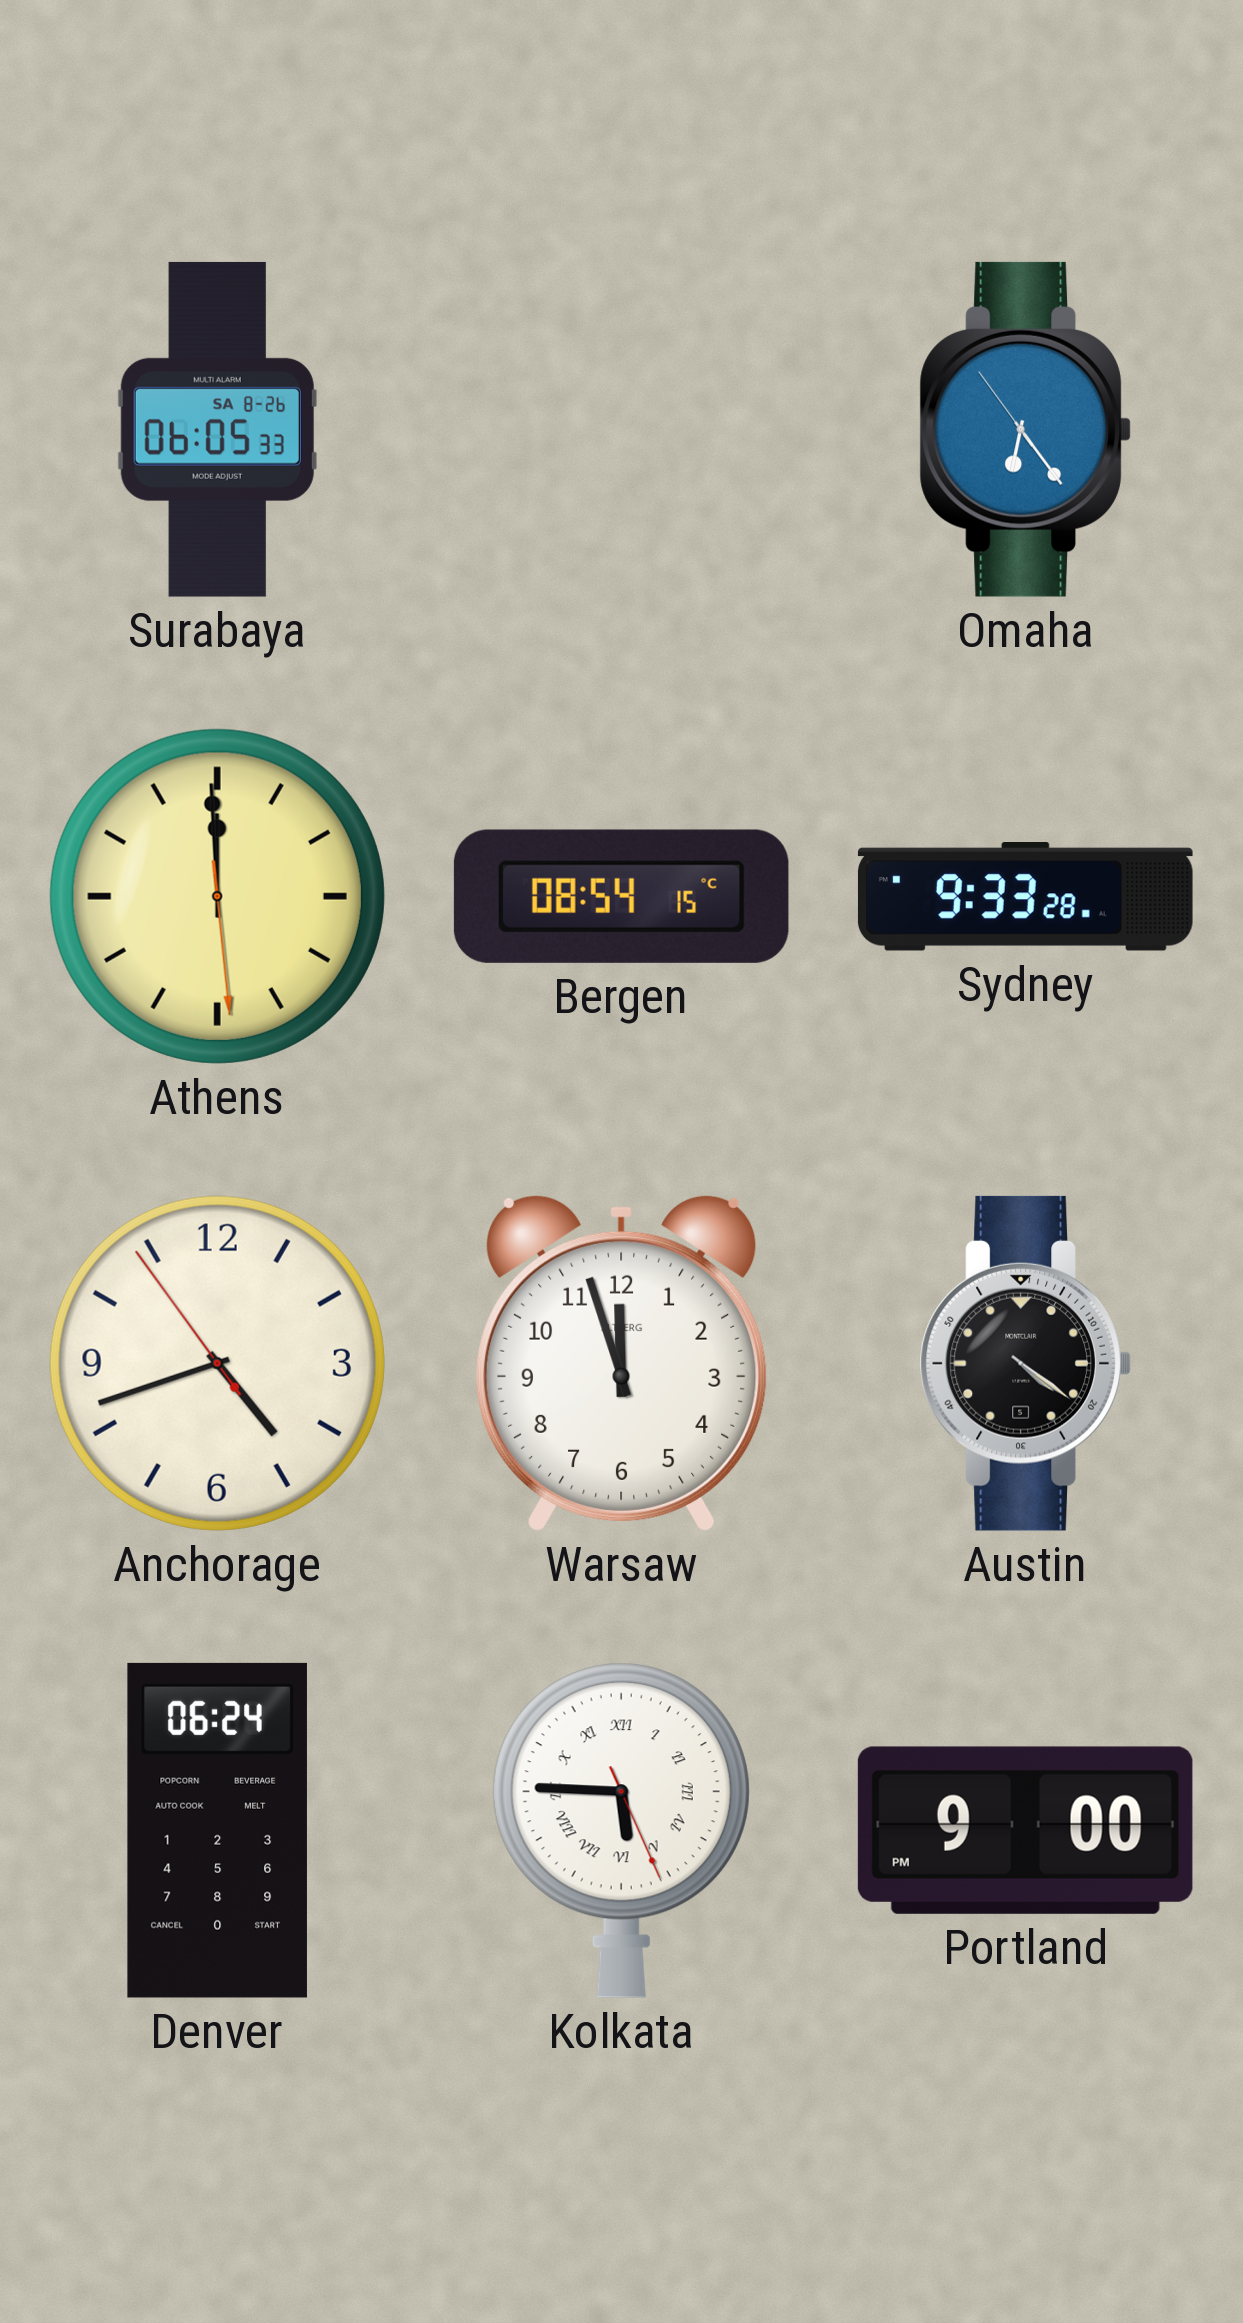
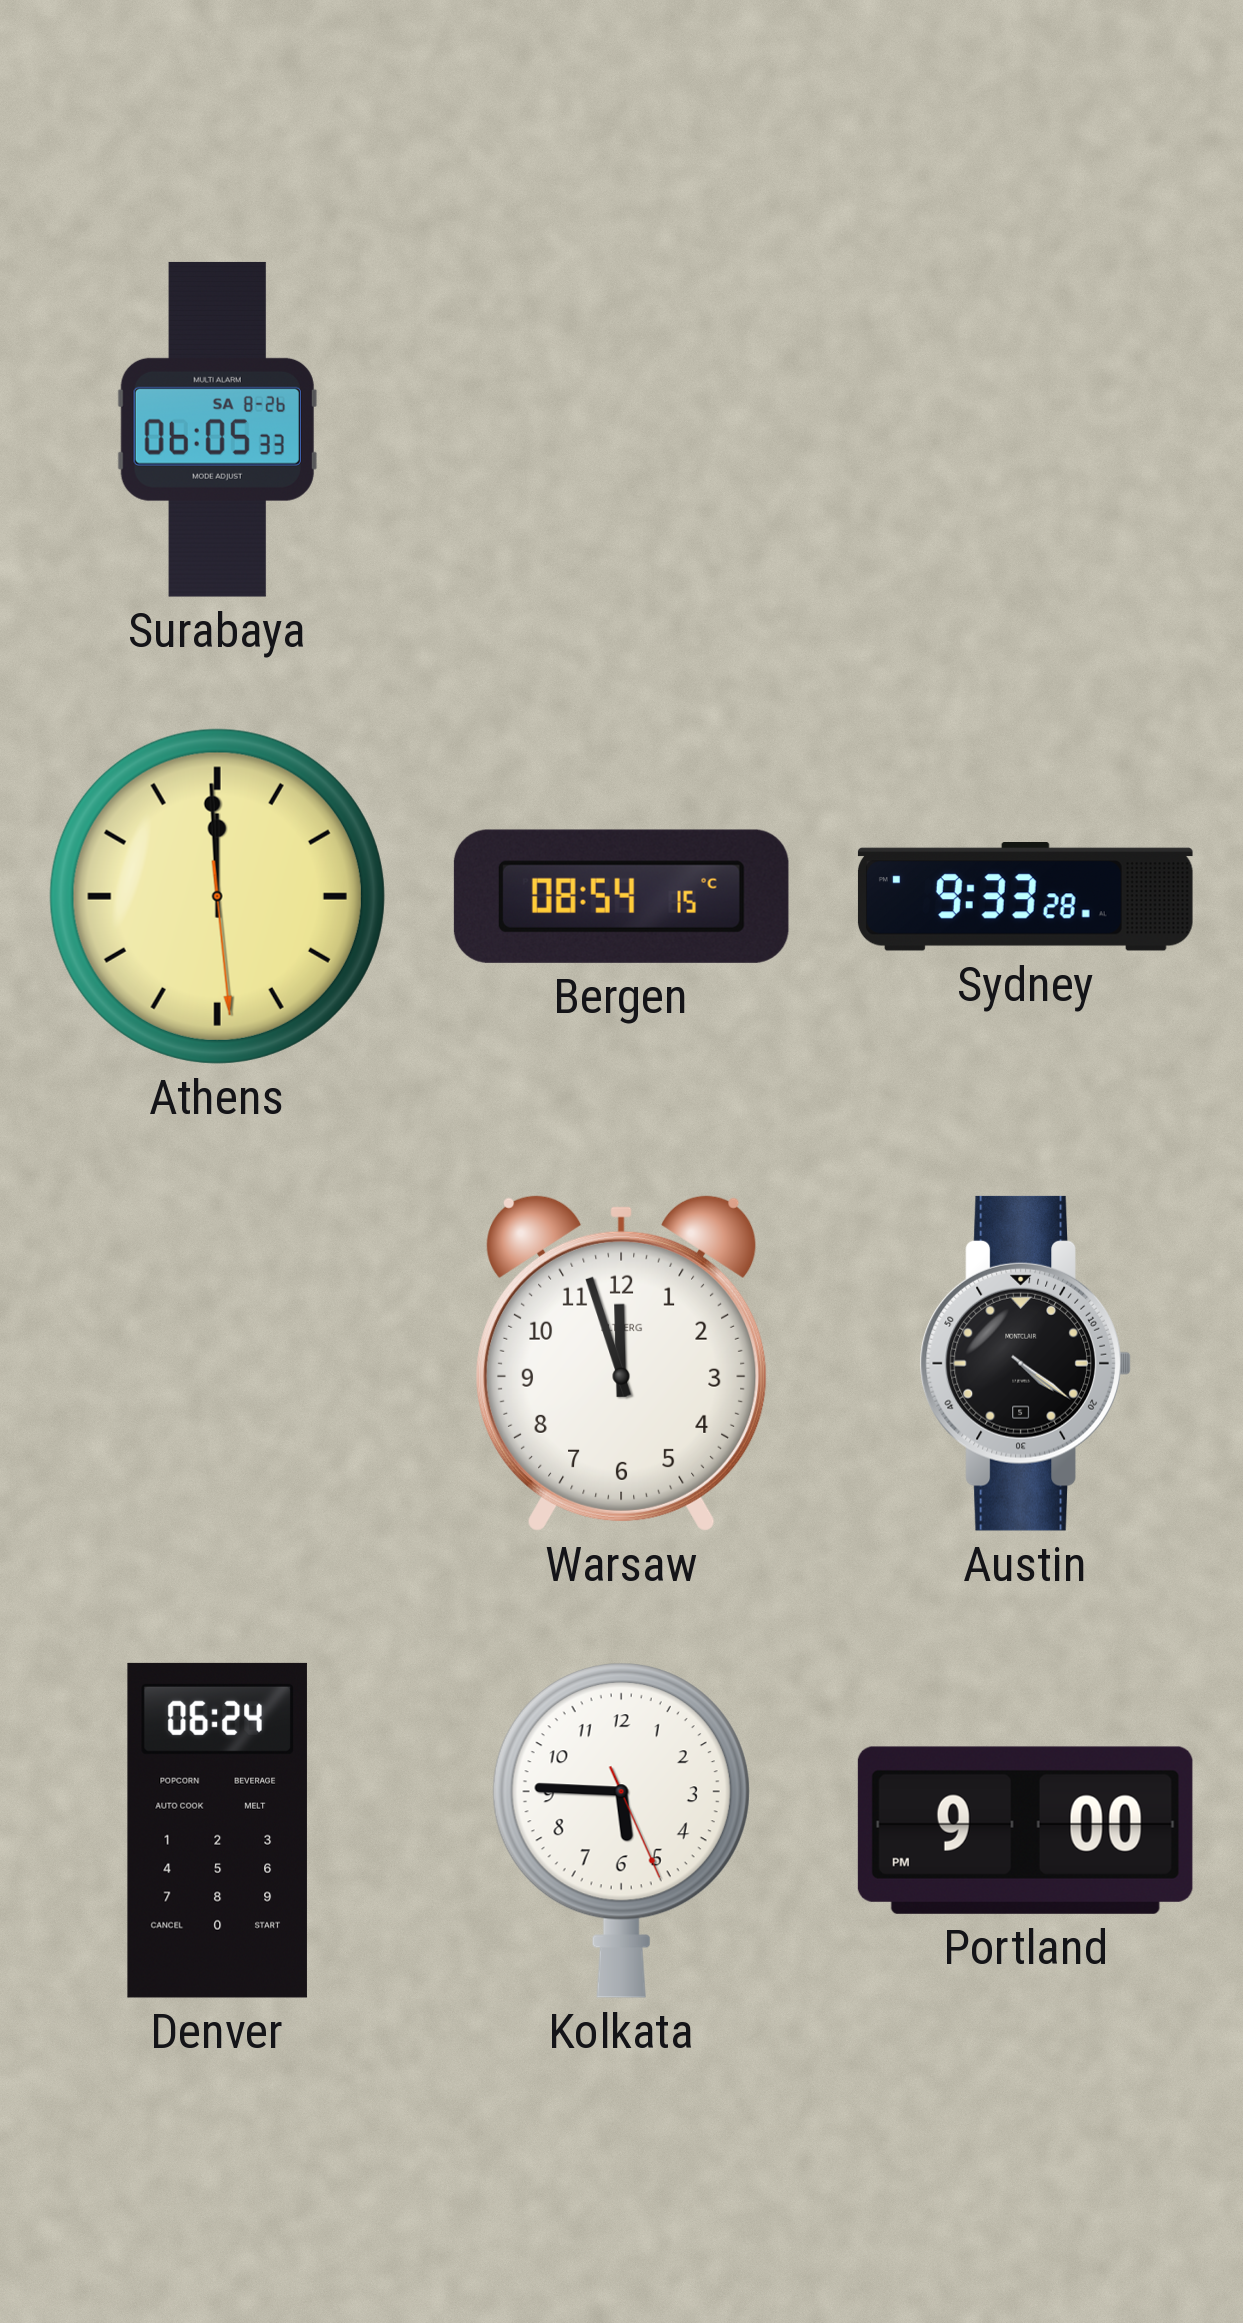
Omaha: 6:23 -> none (1025, 429)
Anchorage: 4:41 -> none (217, 1363)
Kolkata numerals: Roman -> Arabic (621, 1830)
